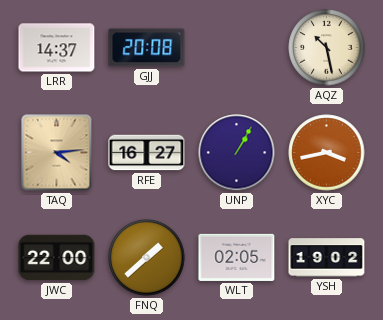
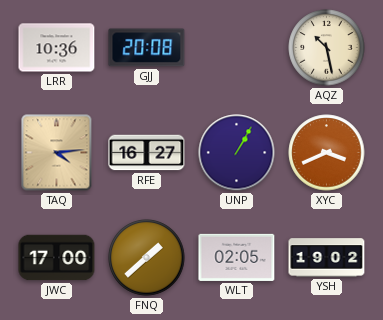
LRR: 14:37 -> 10:36 (57, 48)
XYC: 3:43 -> 3:41 (327, 153)
JWC: 22:00 -> 17:00 (57, 258)
